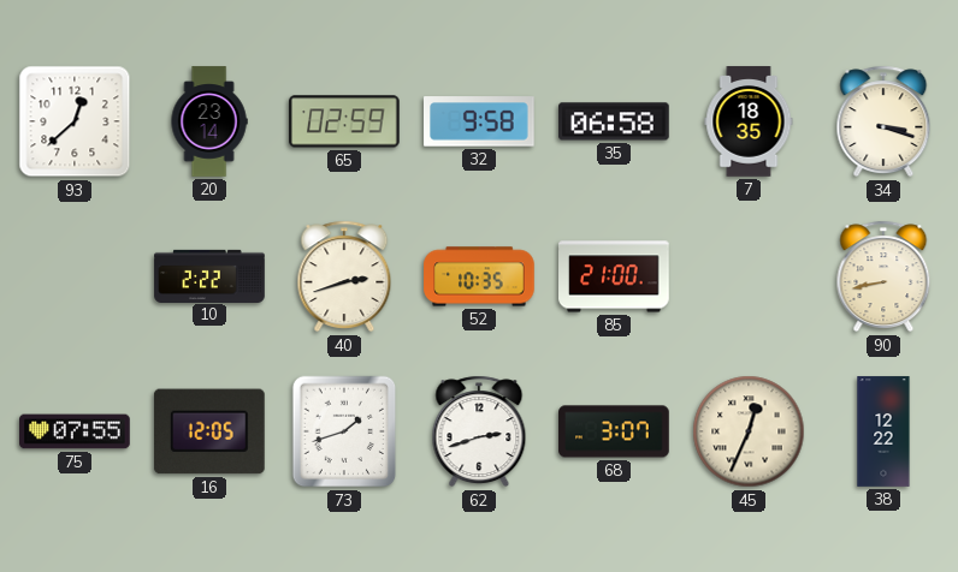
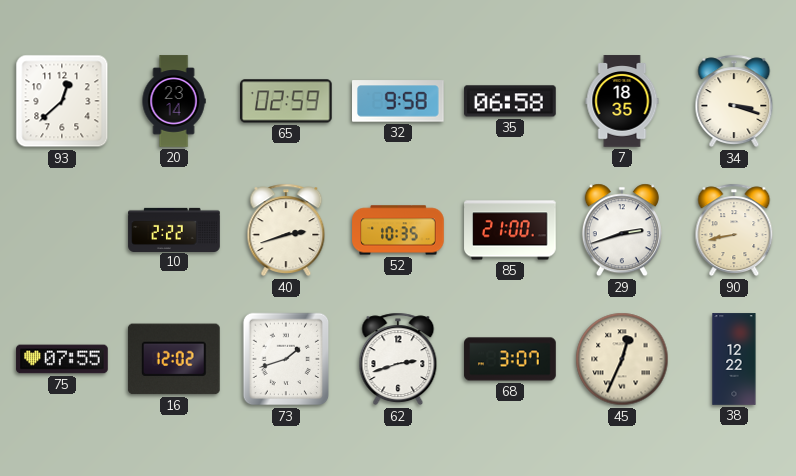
29: none -> 2:42 (622, 230)
16: 12:05 -> 12:02 (174, 359)
